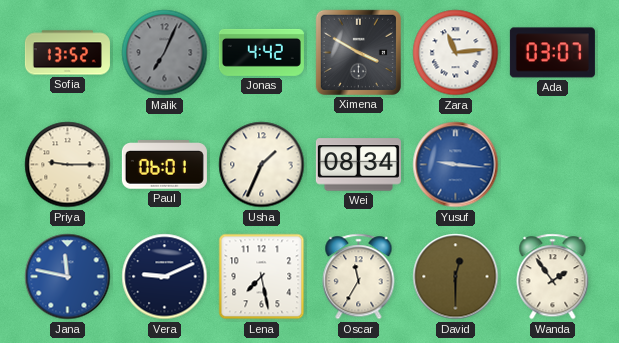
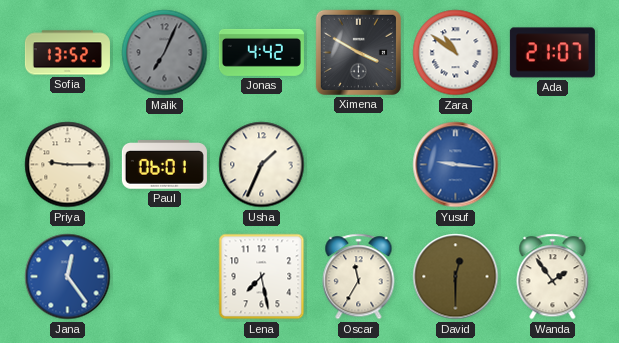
Zara: 11:14 -> 10:51 (456, 53)
Ada: 03:07 -> 21:07 (552, 53)
Wei: 08:34 -> none (358, 165)
Jana: 11:47 -> 12:24 (68, 277)
Vera: 9:11 -> none (165, 277)
